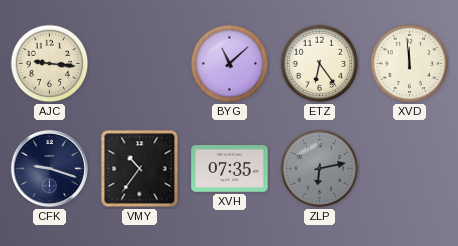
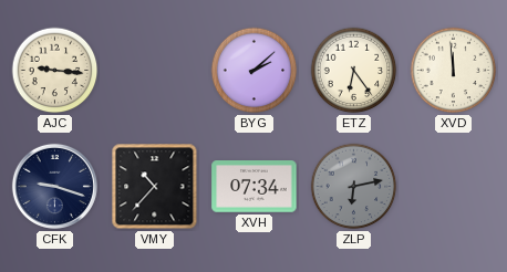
BYG: 11:08 -> 2:08 (255, 71)
VMY: 10:36 -> 10:37 (155, 187)
XVH: 07:35 -> 07:34 (255, 187)
